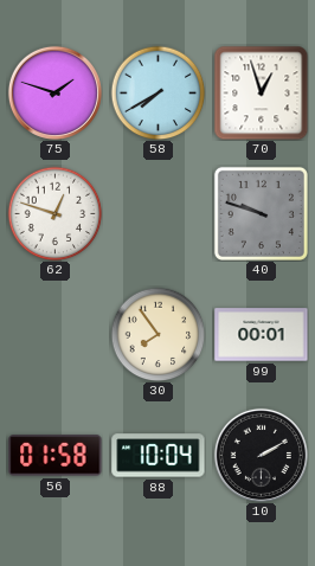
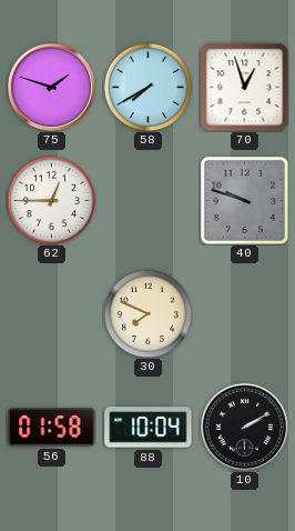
62: 12:48 -> 12:45 (51, 200)
30: 7:54 -> 7:49 (147, 313)
99: 00:01 -> none (262, 335)
